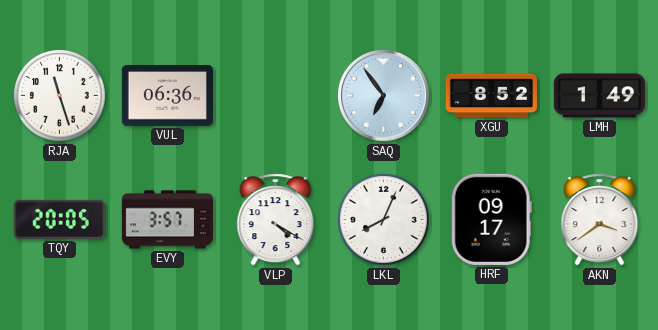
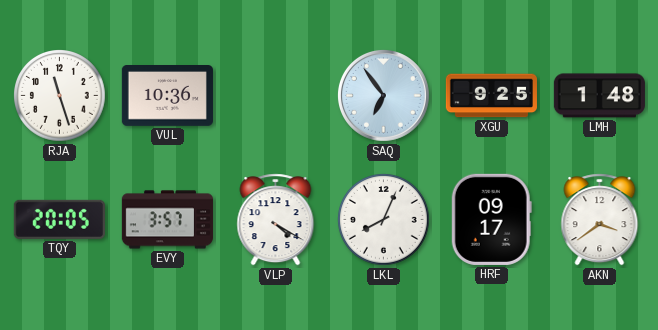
VUL: 06:36 -> 10:36 (167, 96)
XGU: 8:52 -> 9:25 (491, 96)
LMH: 1:49 -> 1:48 (599, 96)
